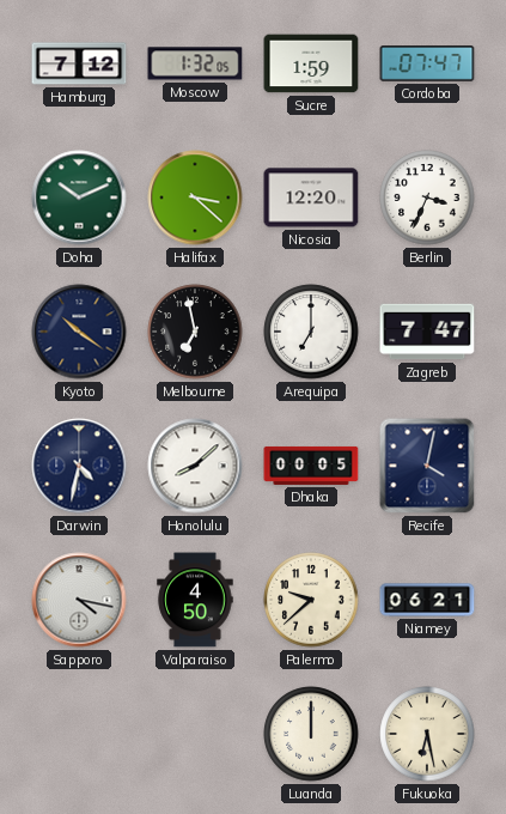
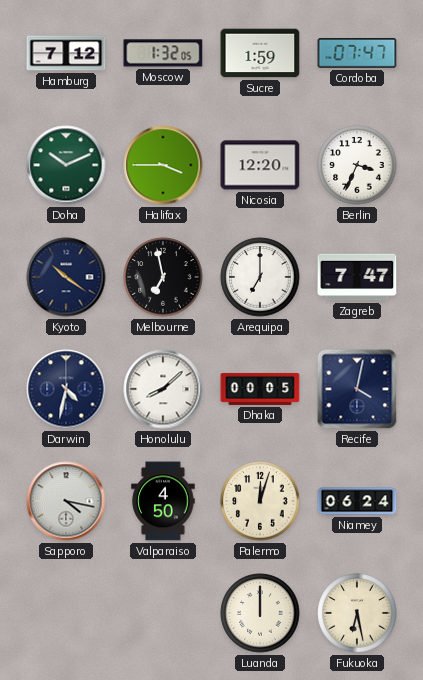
Halifax: 3:22 -> 3:45 (163, 165)
Palermo: 9:38 -> 12:03 (260, 501)
Niamey: 06:21 -> 06:24 (357, 501)
